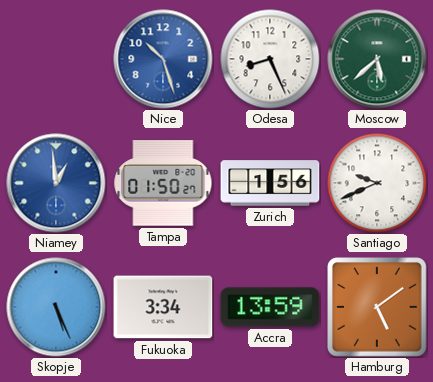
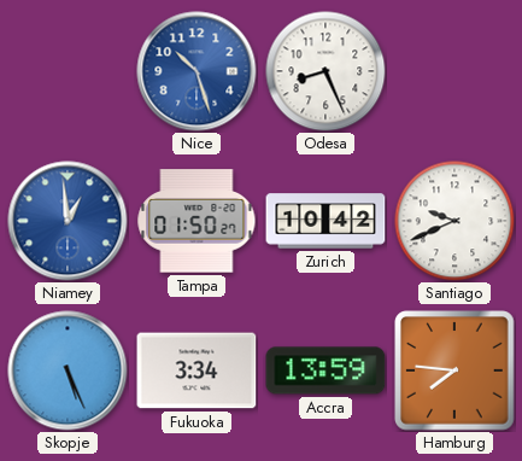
Moscow: 5:38 -> none (377, 59)
Zurich: 1:56 -> 10:42 (325, 221)
Hamburg: 5:09 -> 7:46 (454, 370)
